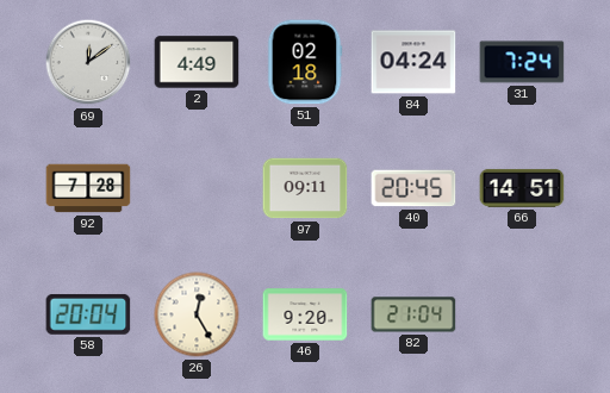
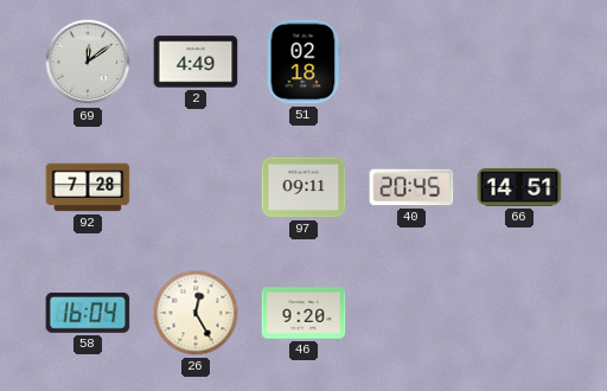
84: 04:24 -> none (413, 62)
31: 7:24 -> none (522, 62)
58: 20:04 -> 16:04 (88, 313)
82: 21:04 -> none (413, 314)
